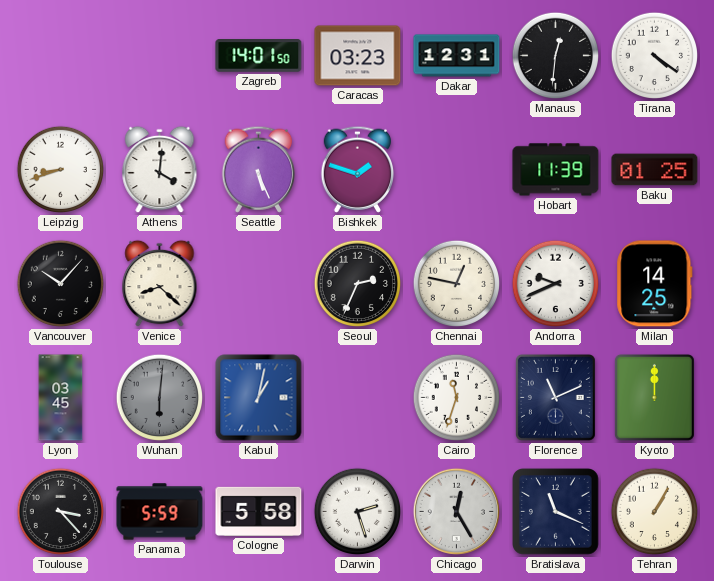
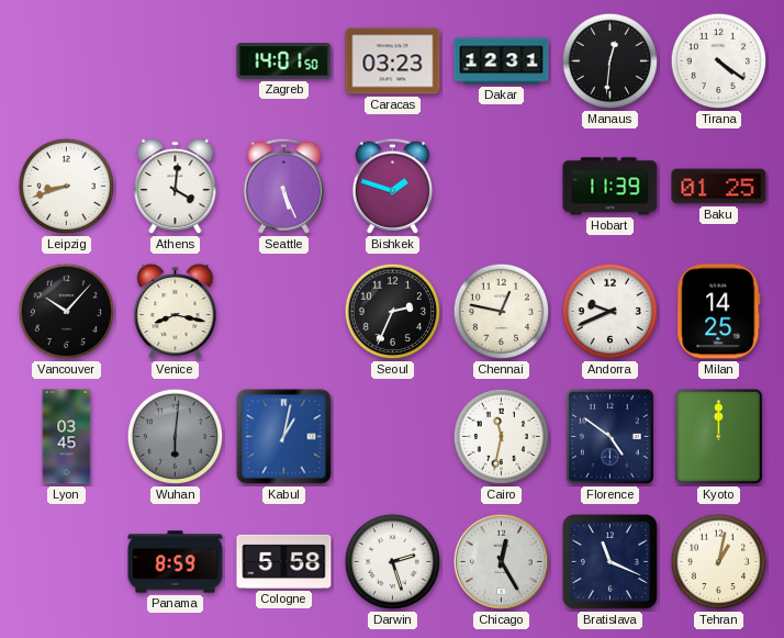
Venice: 8:22 -> 8:17 (176, 312)
Cairo: 11:33 -> 11:32 (502, 437)
Florence: 11:11 -> 4:51 (609, 436)
Toulouse: 3:23 -> none (61, 512)
Panama: 5:59 -> 8:59 (176, 562)
Tehran: 1:05 -> 1:02 (719, 562)
